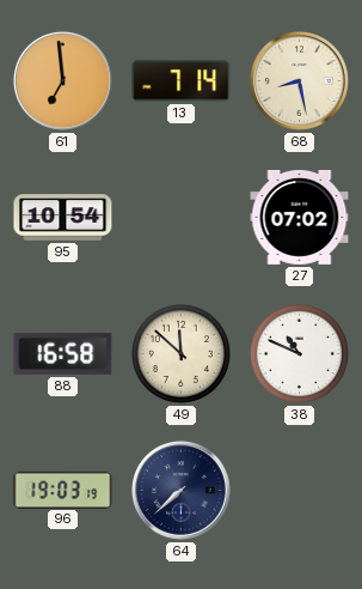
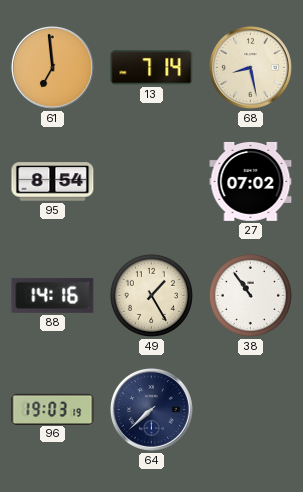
95: 10:54 -> 8:54 (53, 182)
88: 16:58 -> 14:16 (53, 295)
49: 11:52 -> 1:25 (151, 295)
38: 10:49 -> 10:54 (250, 295)
